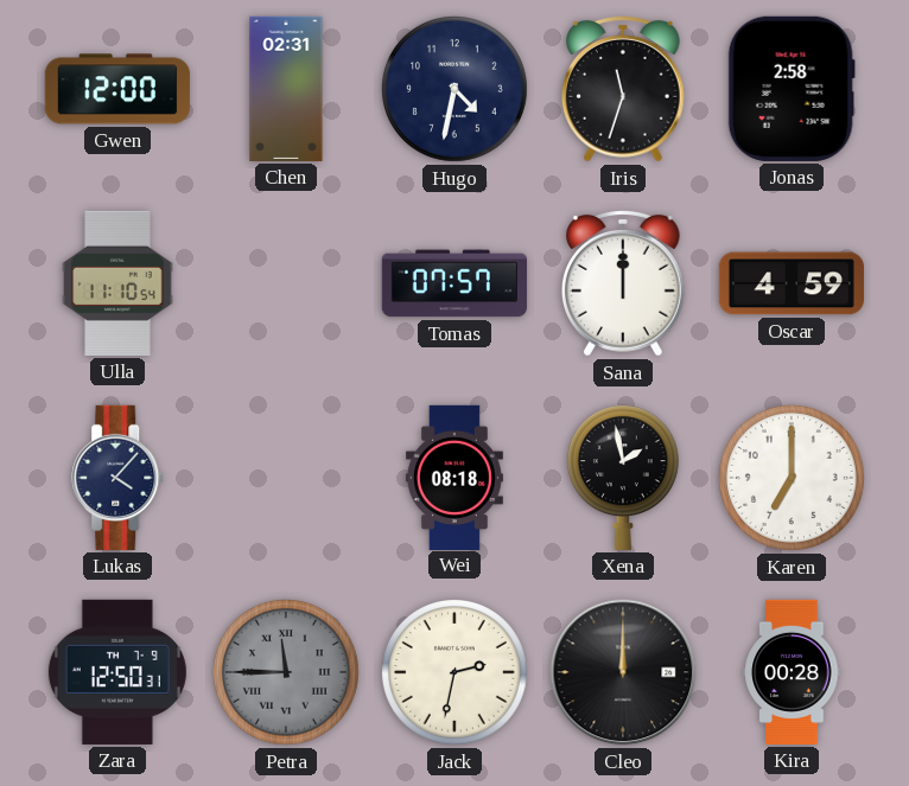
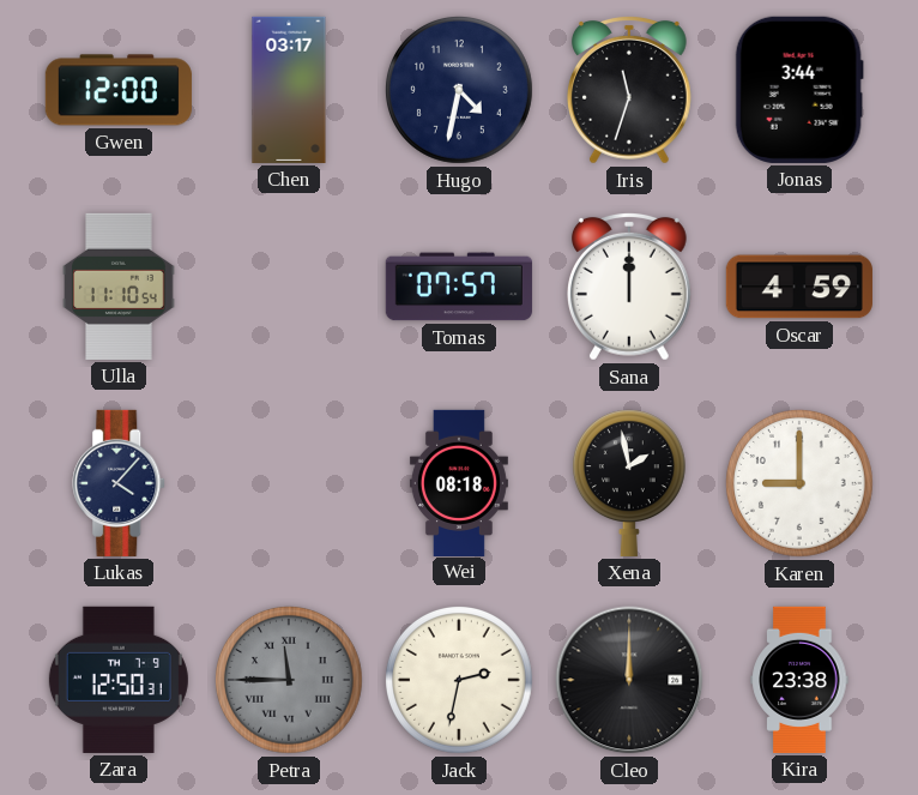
Chen: 02:31 -> 03:17 (289, 90)
Jonas: 2:58 -> 3:44 (799, 90)
Karen: 7:00 -> 9:00 (801, 484)
Kira: 00:28 -> 23:38 (799, 680)
